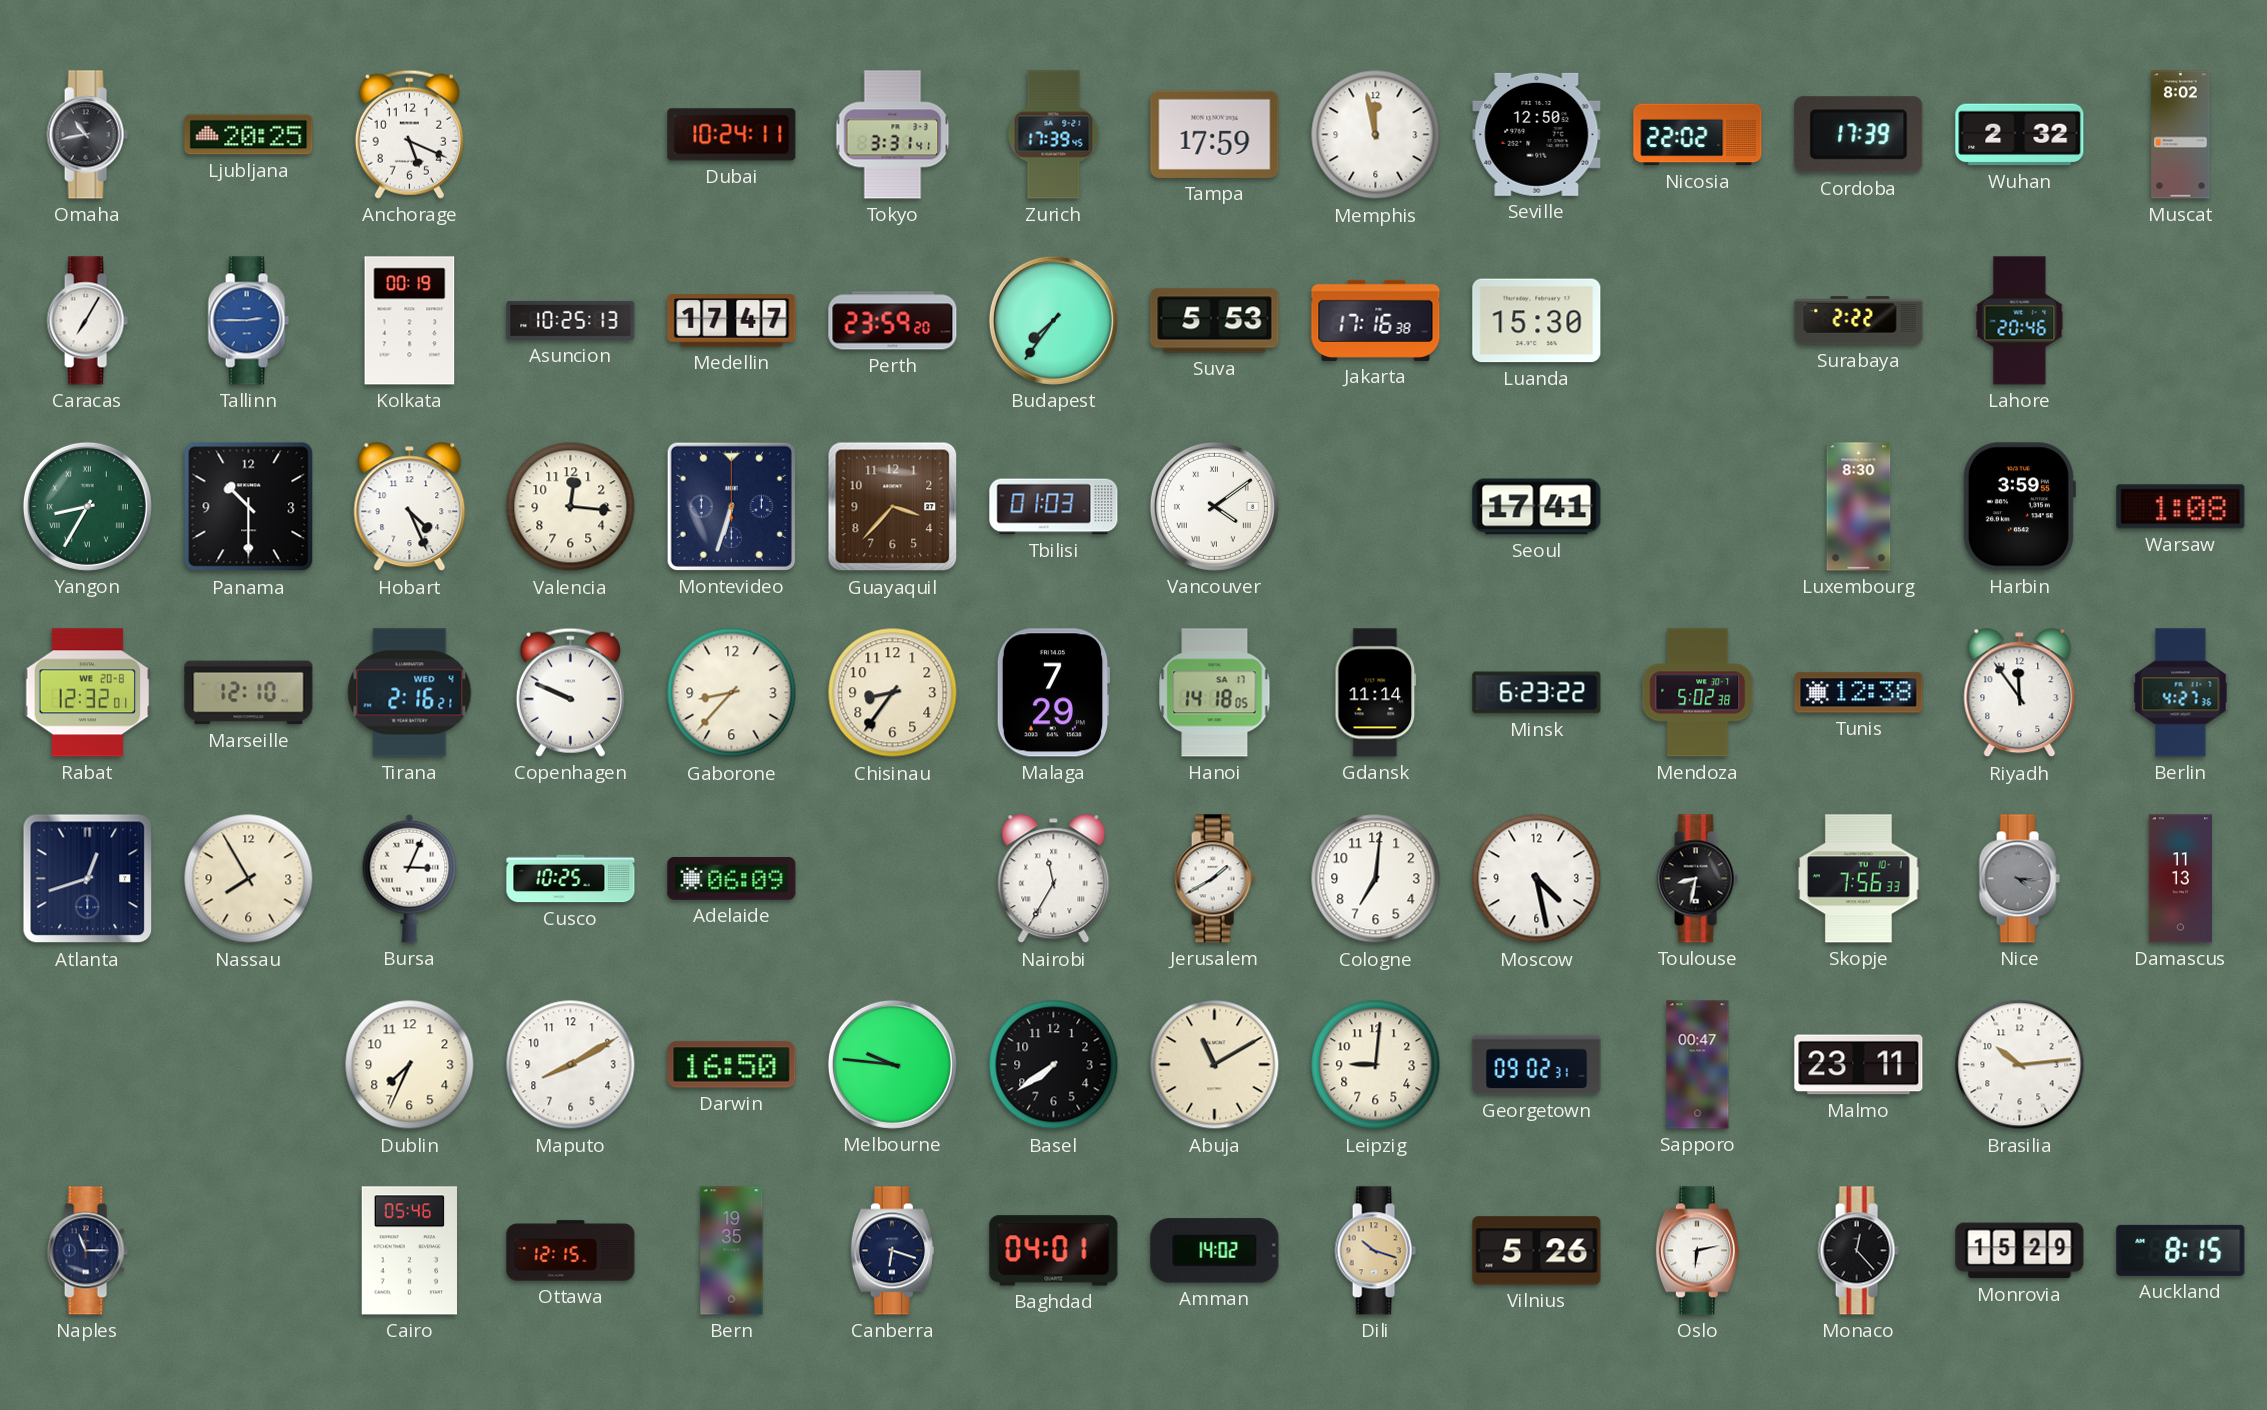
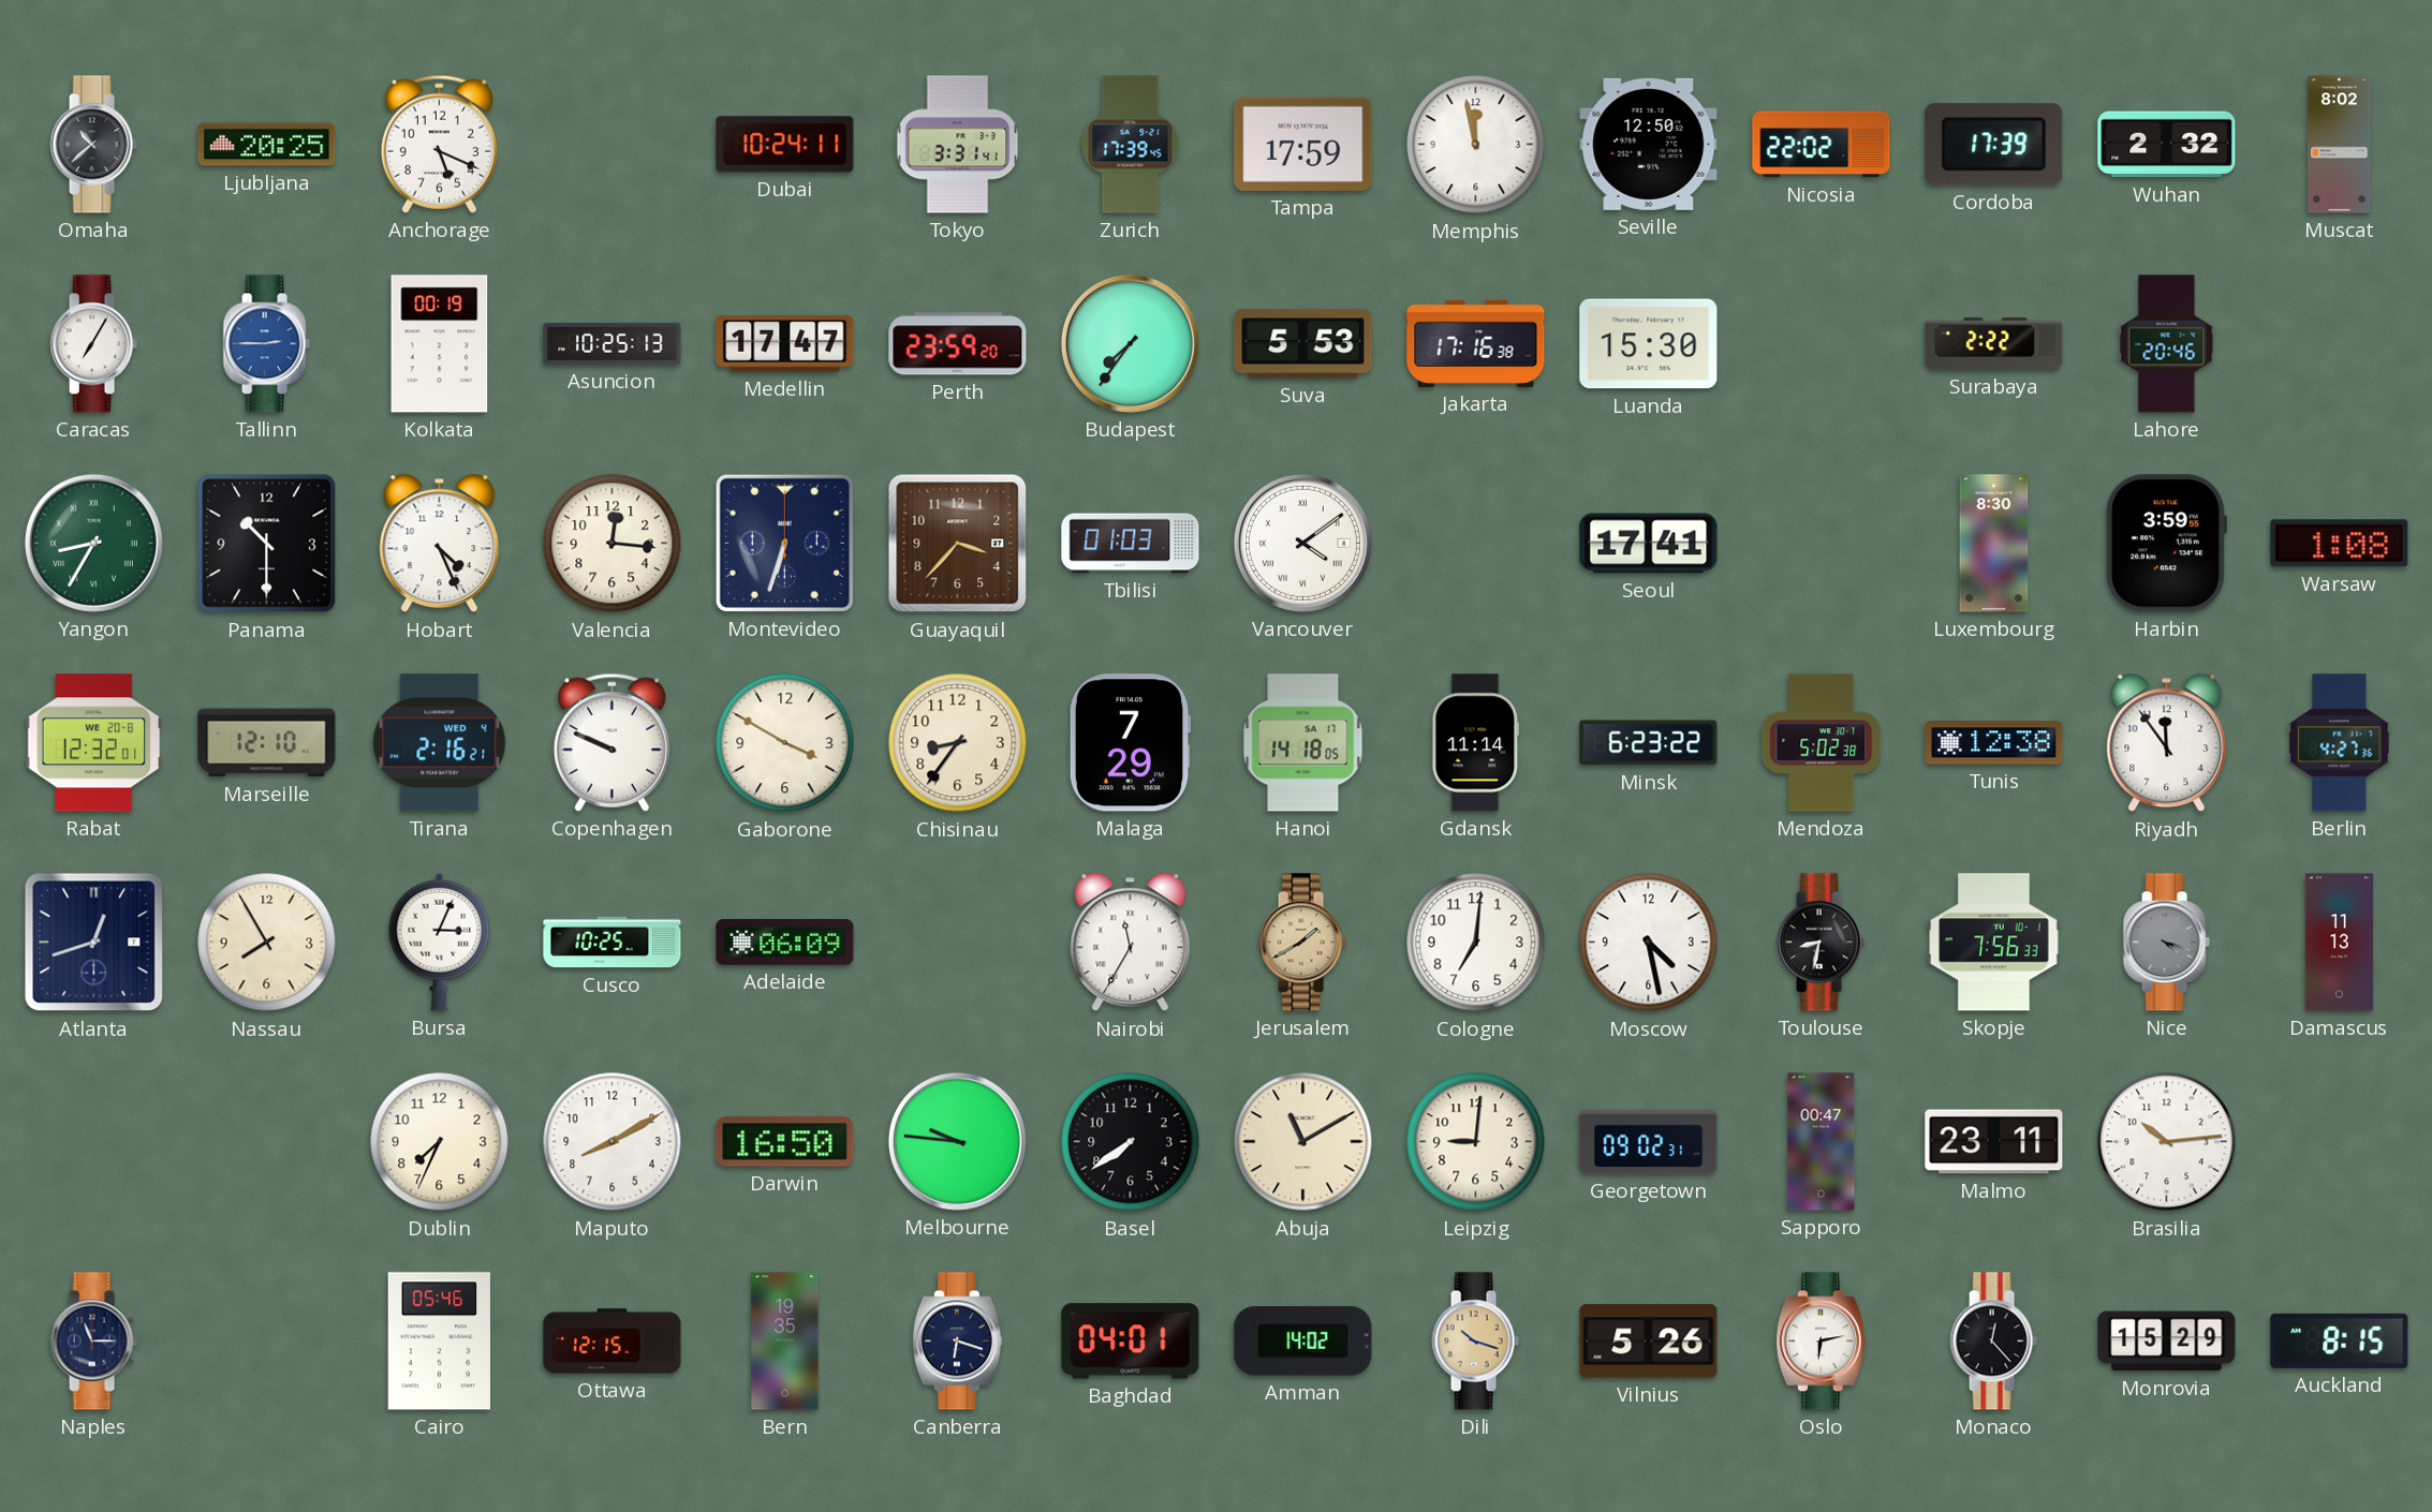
Omaha: 10:43 -> 10:38 (93, 145)
Gaborone: 8:37 -> 3:50 (785, 743)
Jerusalem dial: white -> champagne (1302, 943)
Nice: 4:16 -> 4:18 (2166, 943)
